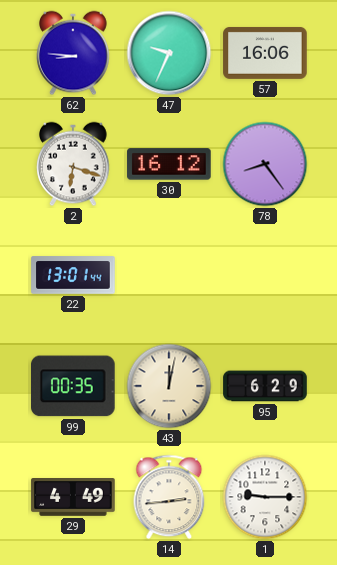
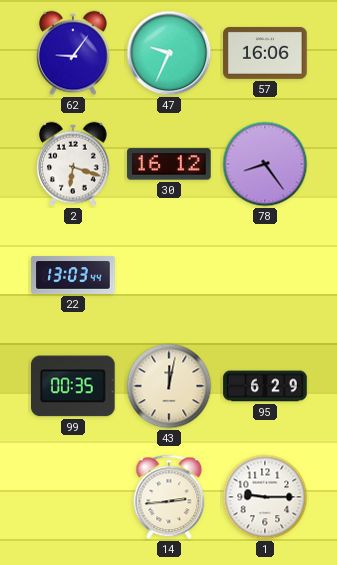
62: 8:46 -> 9:06 (73, 53)
22: 13:01 -> 13:03 (73, 275)
29: 4:49 -> none (73, 498)
